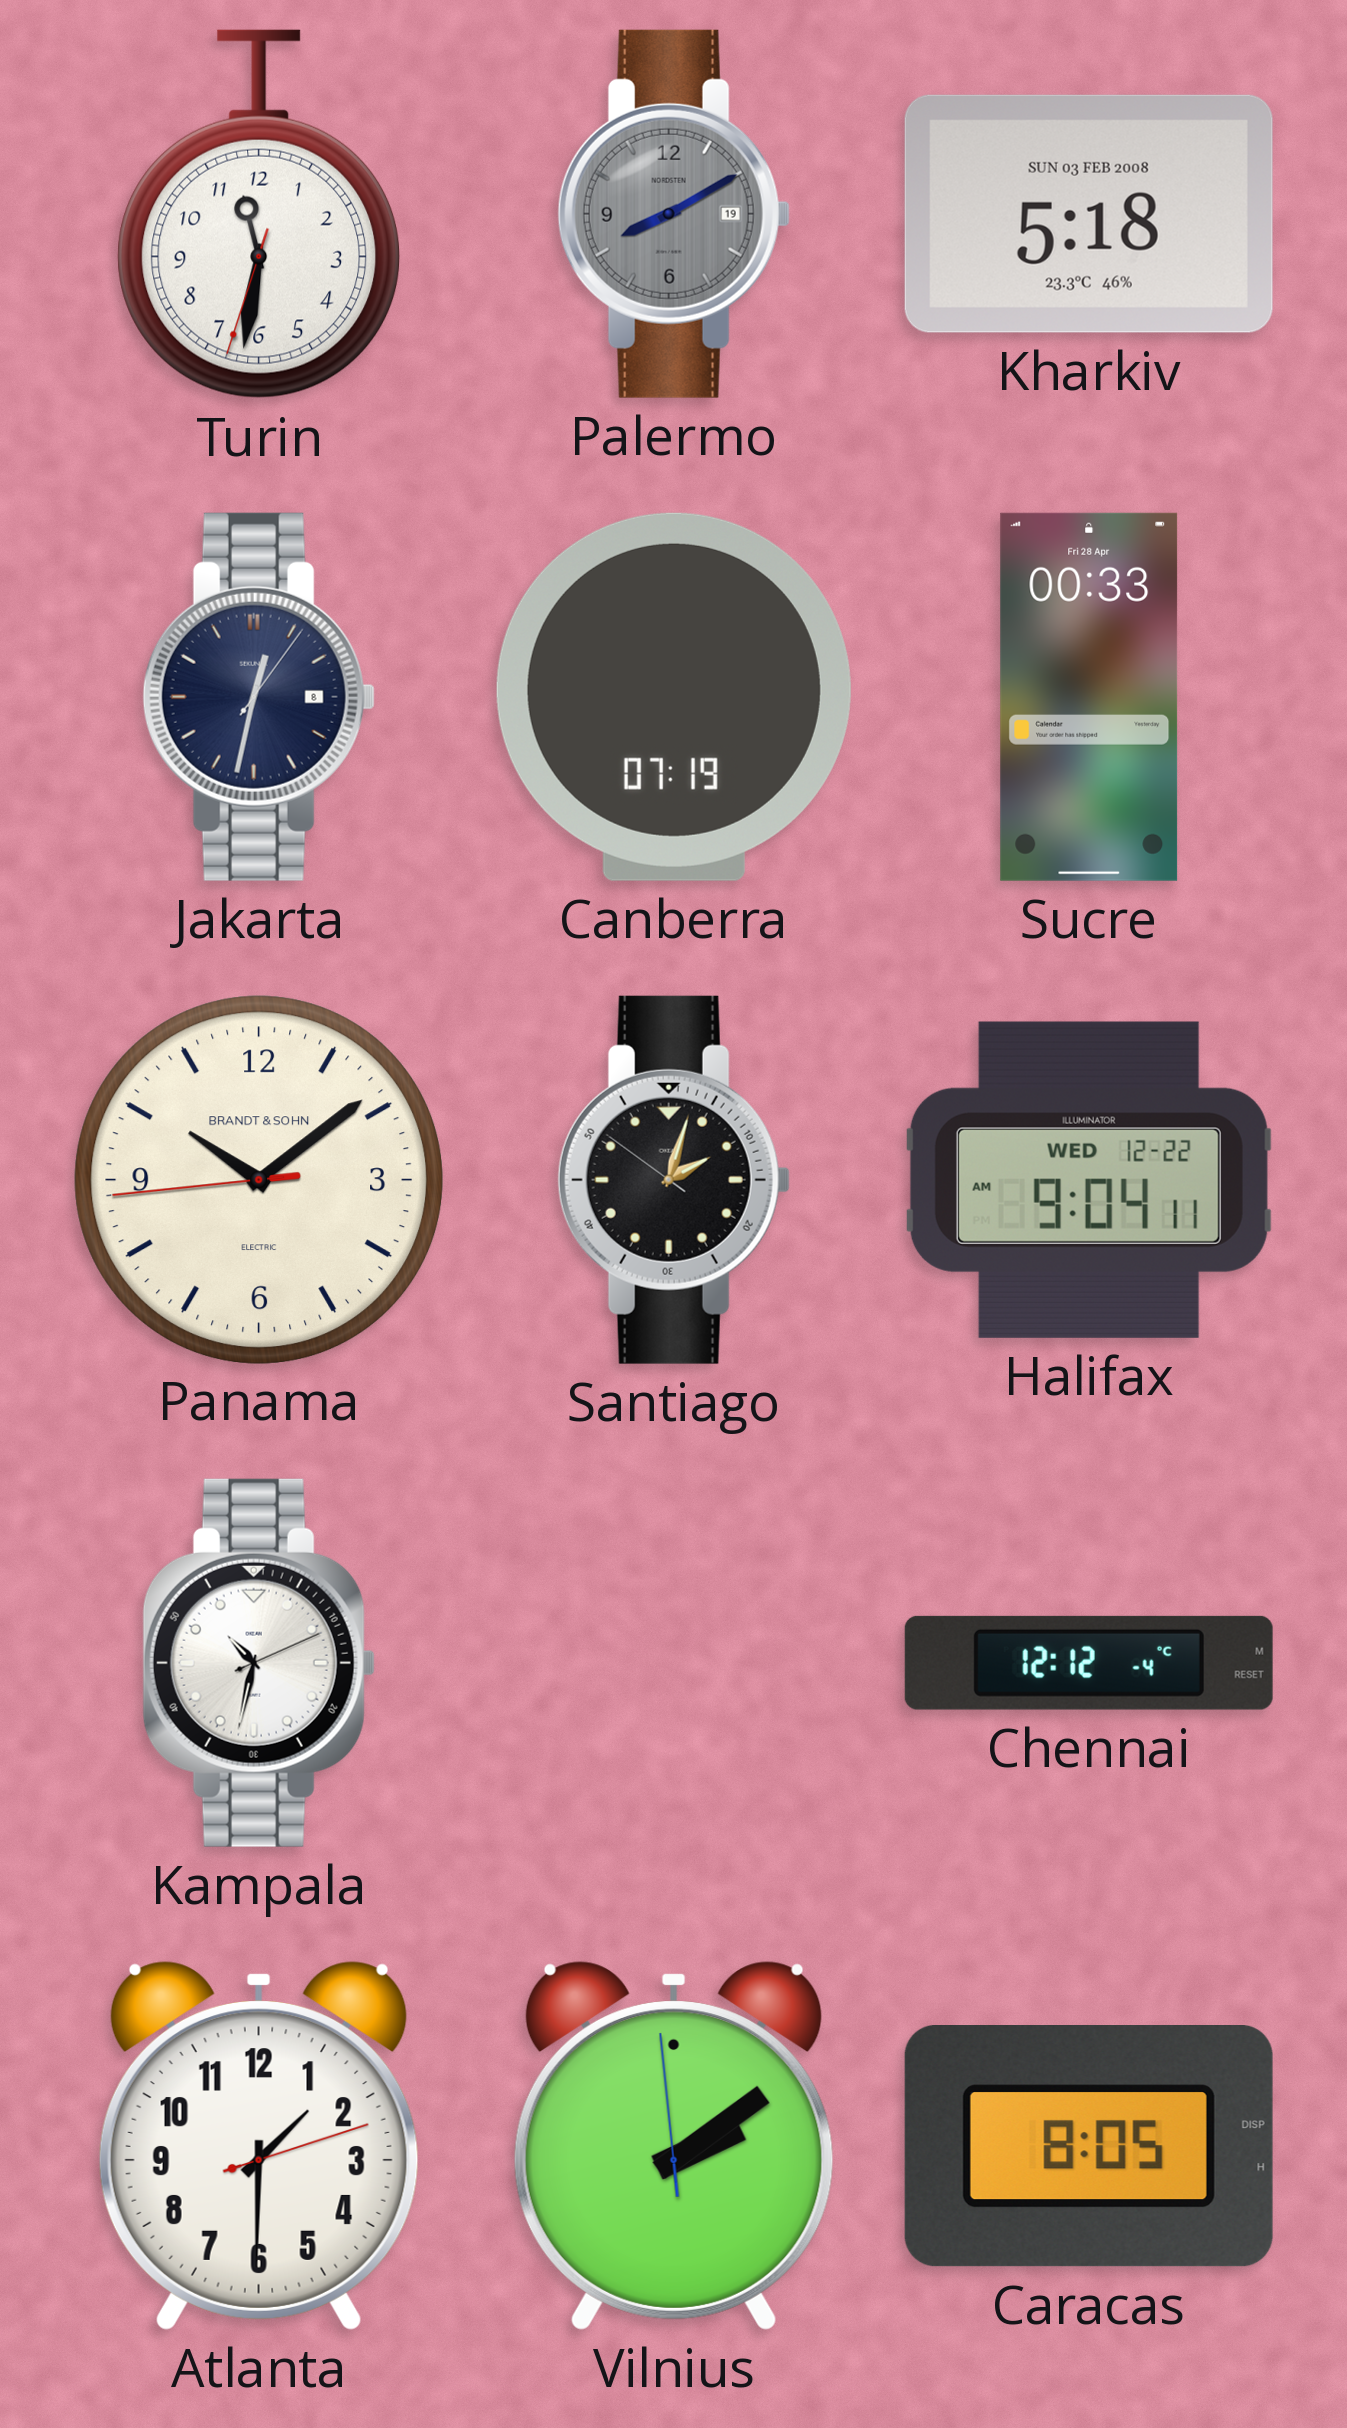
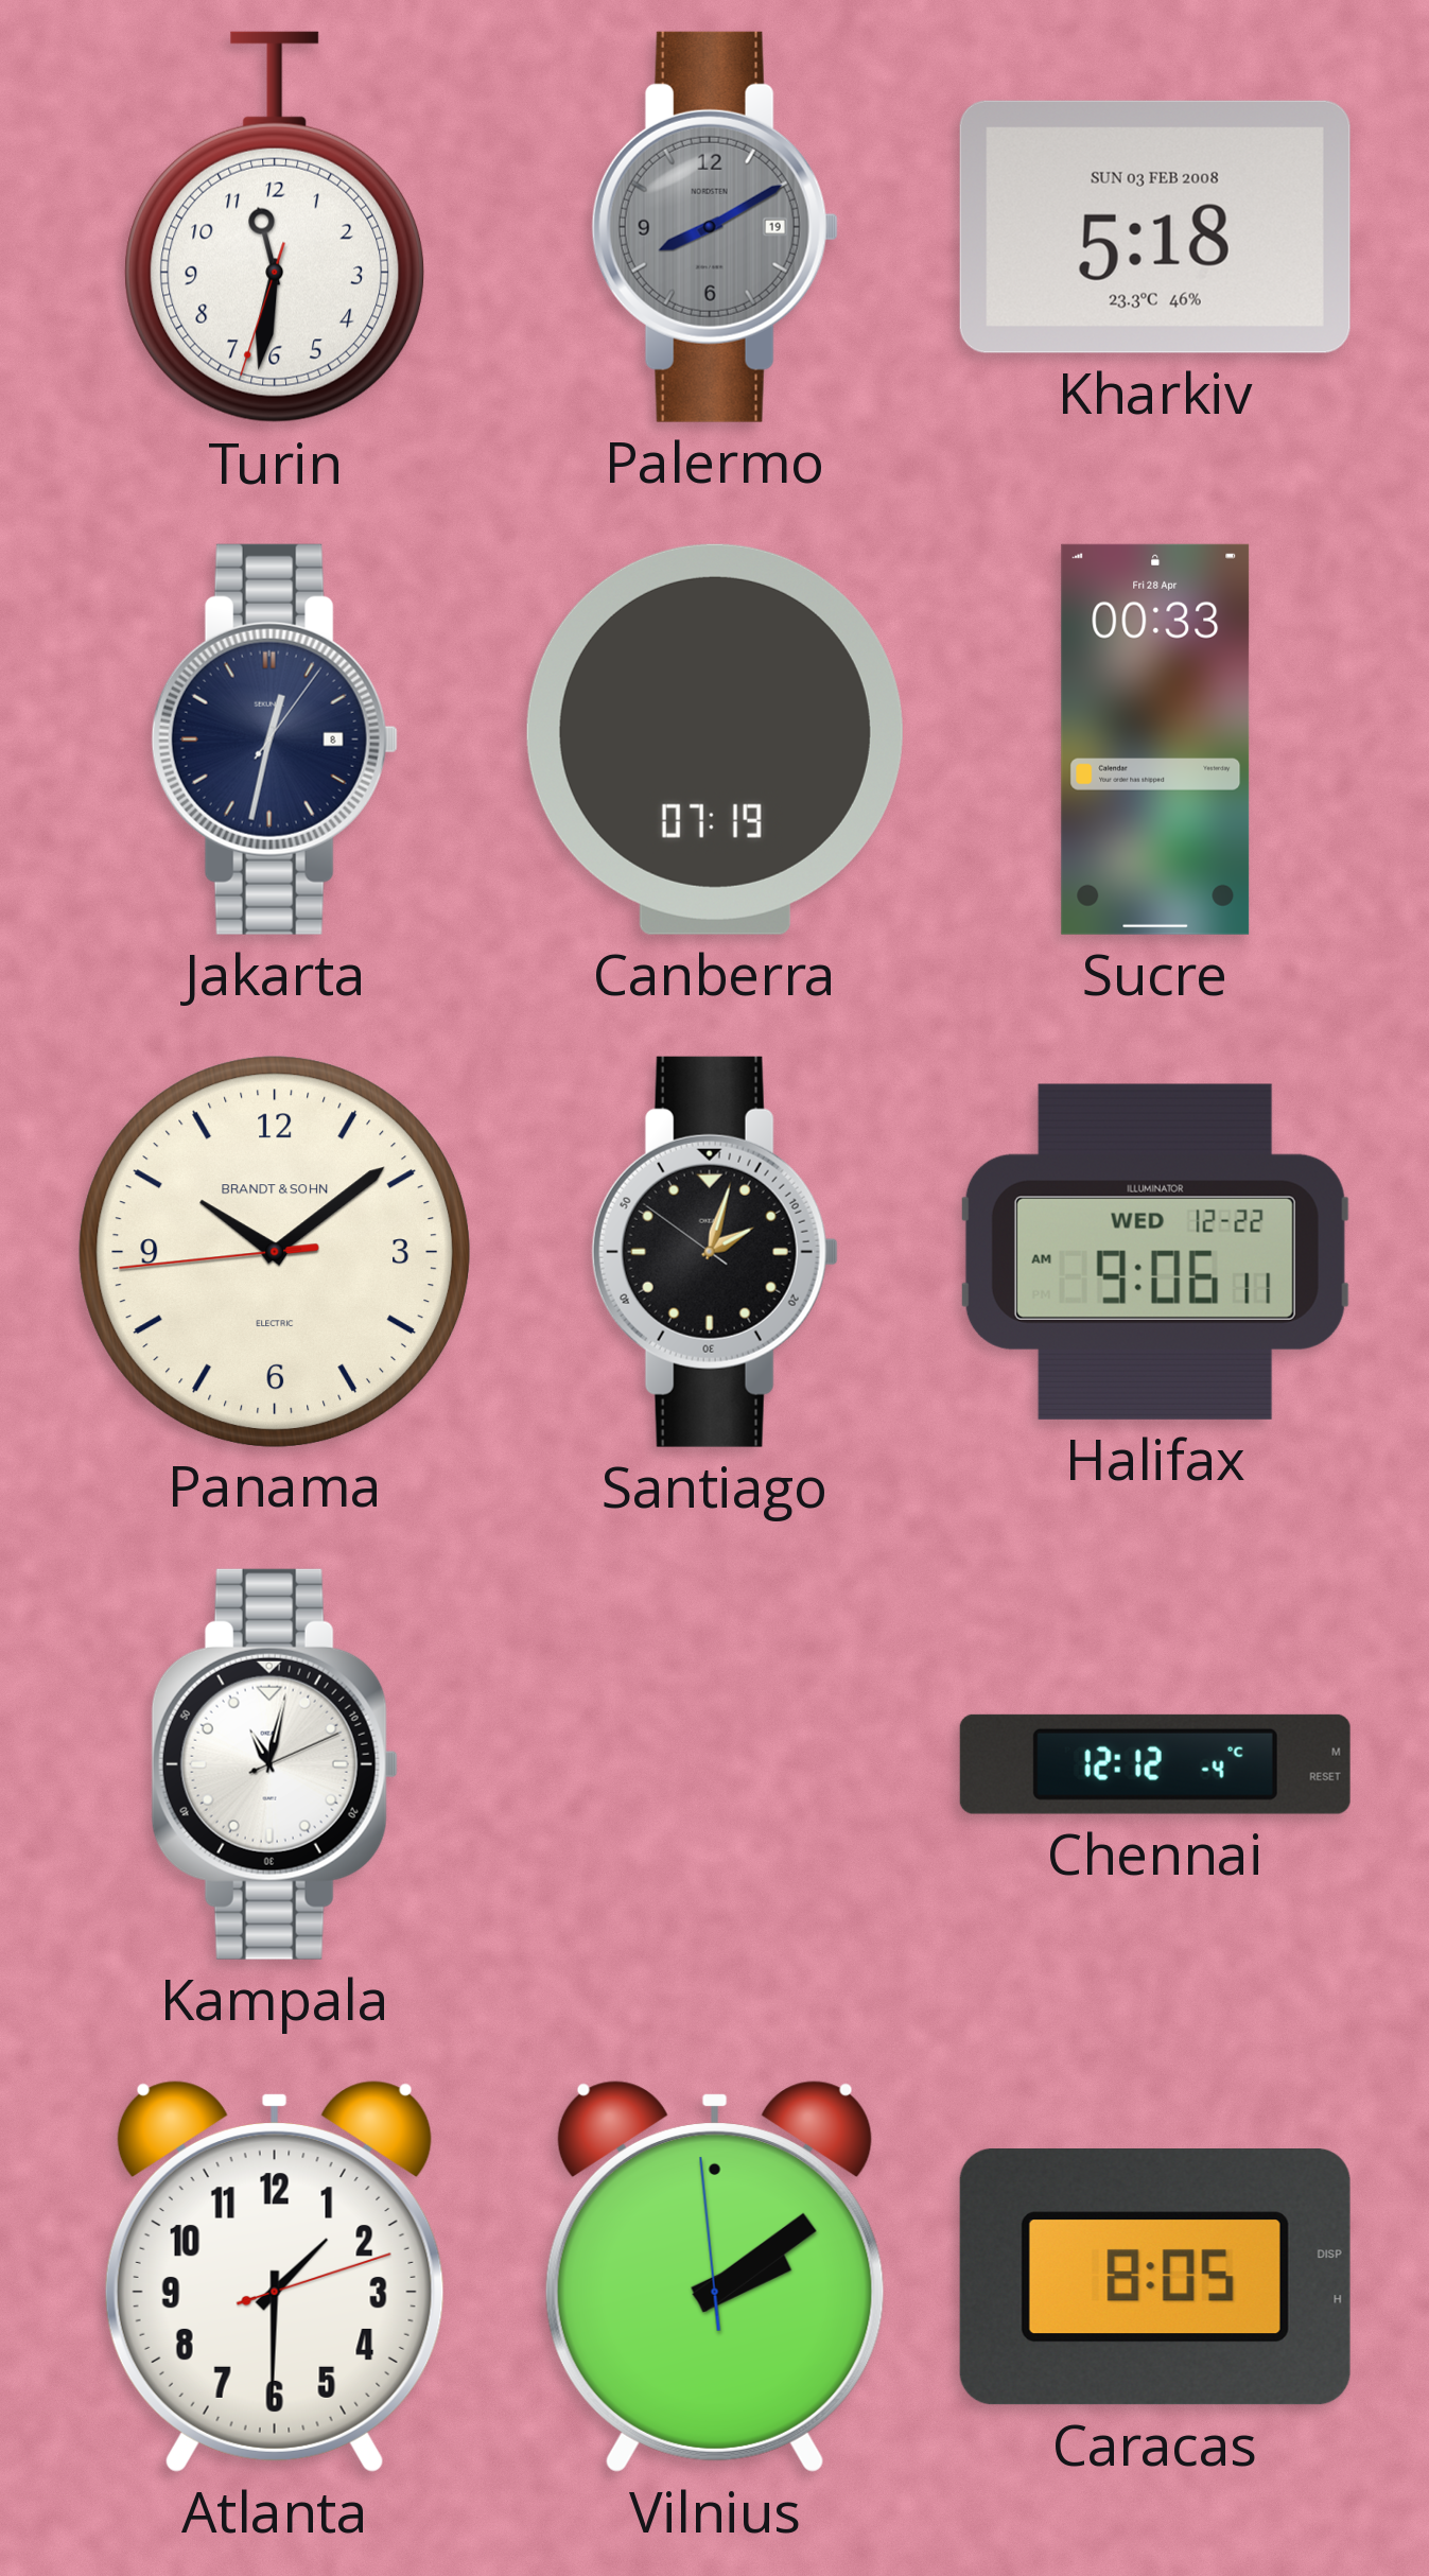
Halifax: 9:04 -> 9:06 (1155, 1252)
Kampala: 10:32 -> 11:02 (275, 1764)
